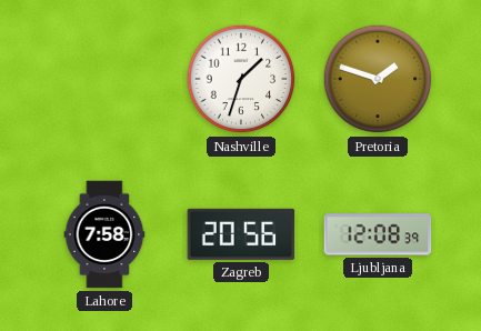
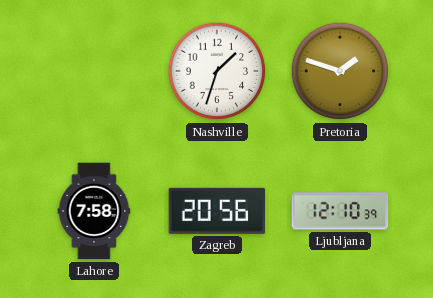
Ljubljana: 12:08 -> 12:10 (340, 211)
